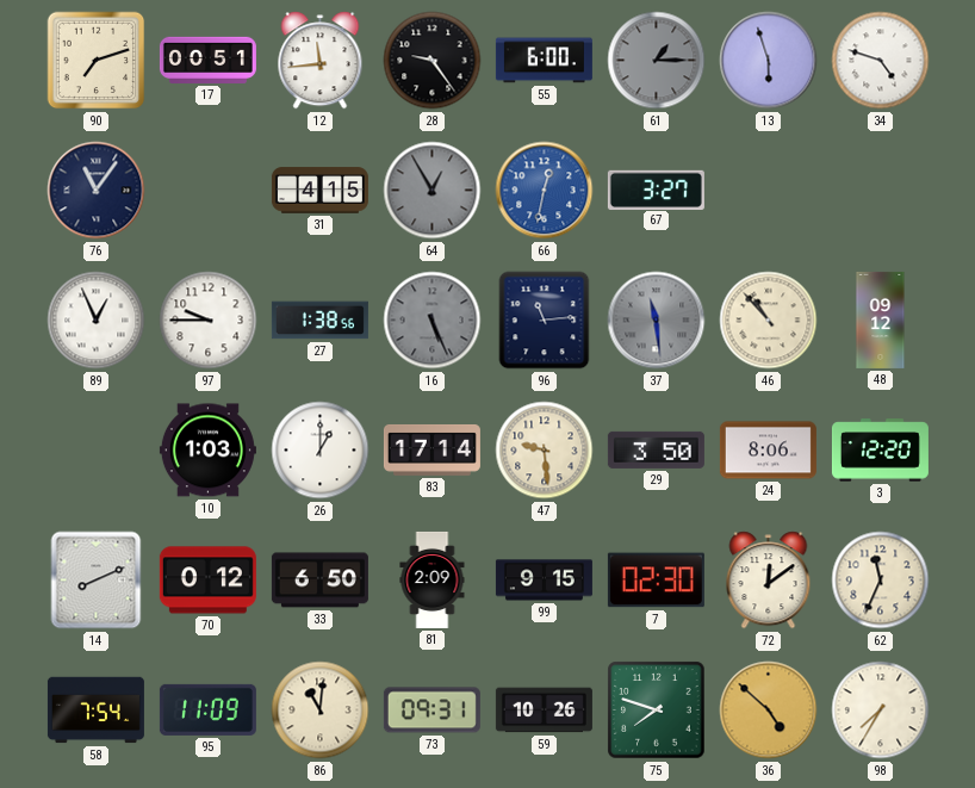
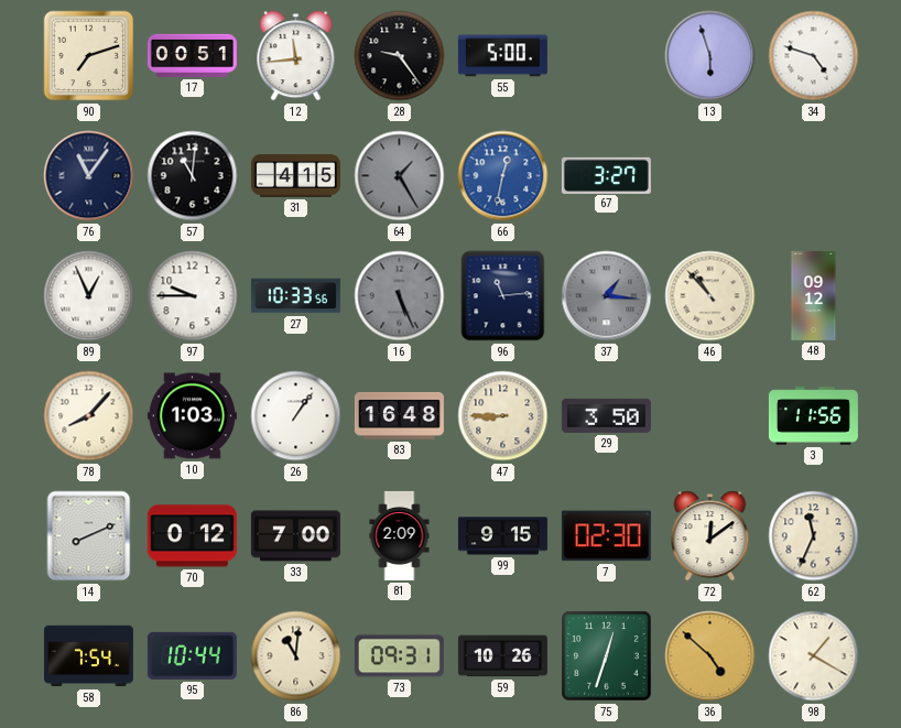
55: 6:00 -> 5:00 (502, 56)
61: 1:15 -> none (657, 61)
57: none -> 11:01 (193, 176)
64: 12:55 -> 1:25 (400, 176)
27: 1:38 -> 10:33 (295, 296)
37: 11:29 -> 1:16 (607, 296)
78: none -> 8:07 (89, 416)
26: 1:00 -> 1:06 (296, 416)
83: 17:14 -> 16:48 (399, 415)
47: 9:29 -> 8:45 (503, 416)
24: 8:06 -> none (768, 451)
3: 12:20 -> 11:56 (813, 416)
33: 6:50 -> 7:00 (295, 536)
95: 11:09 -> 10:44 (192, 655)
75: 7:48 -> 12:33 (607, 656)
98: 7:35 -> 1:20 (814, 656)
